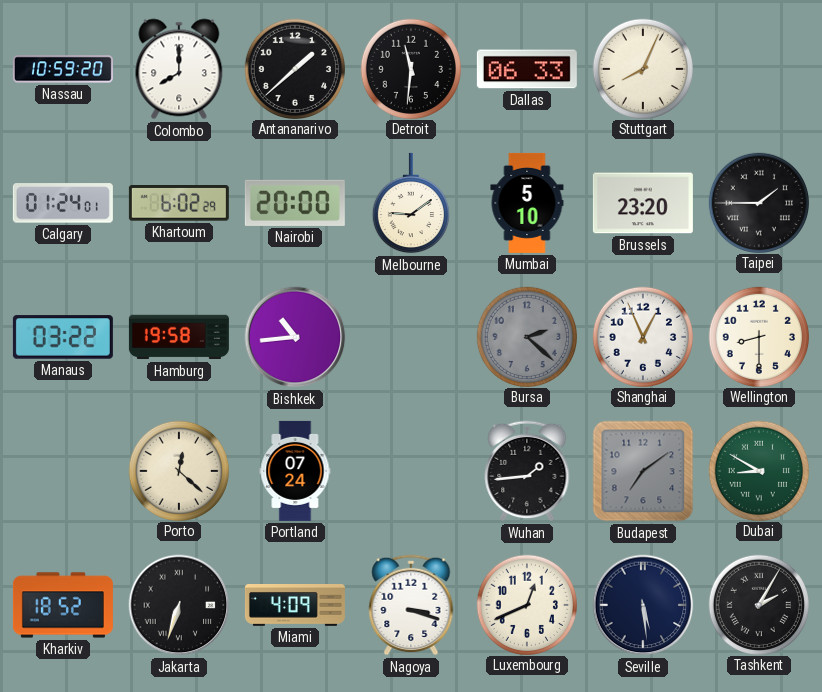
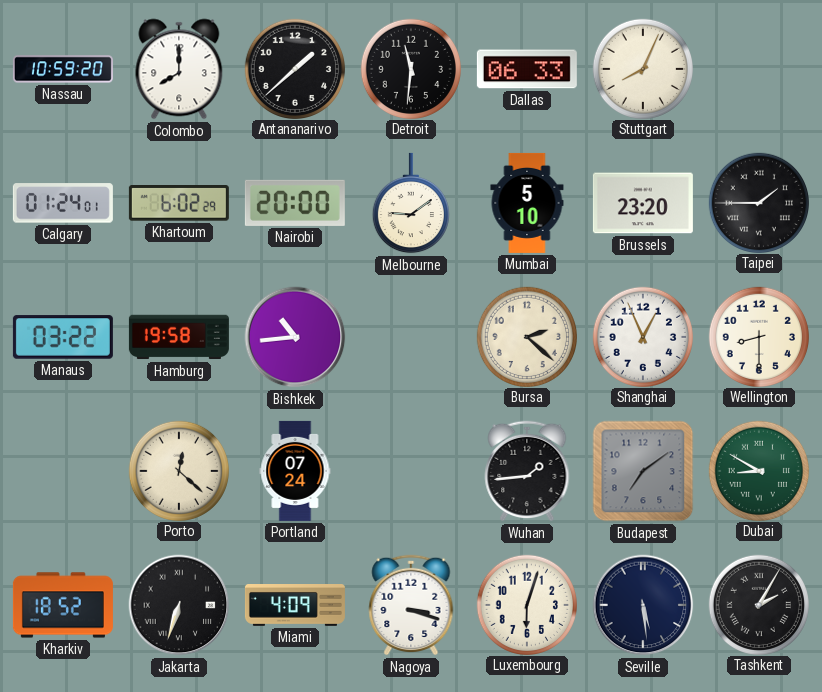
Bursa dial: grey -> cream (526, 336)
Luxembourg: 12:41 -> 6:03 (526, 604)
